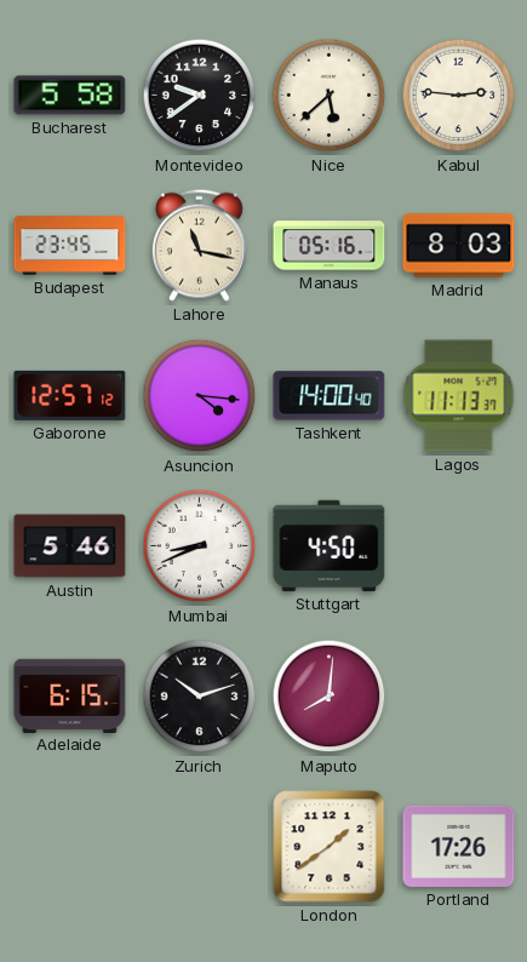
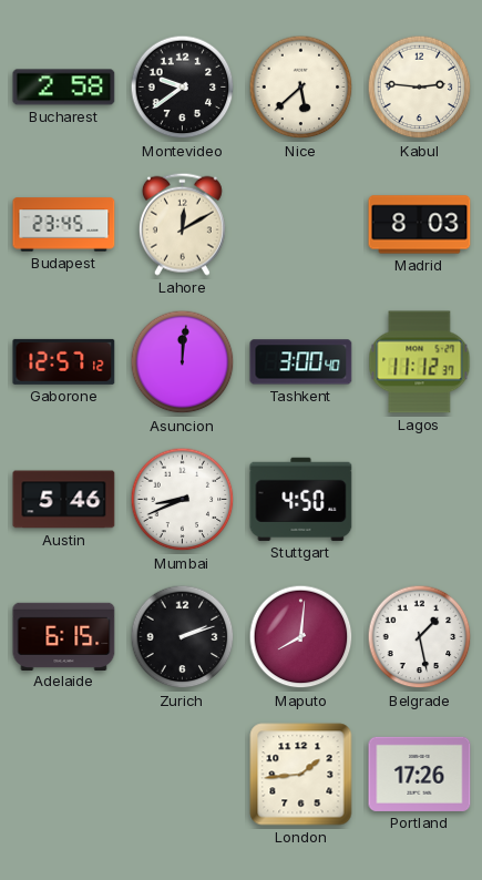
Bucharest: 5:58 -> 2:58 (64, 88)
Lahore: 11:17 -> 12:10 (182, 224)
Manaus: 05:16 -> none (330, 246)
Asuncion: 4:16 -> 12:01 (183, 362)
Tashkent: 14:00 -> 3:00 (301, 362)
Lagos: 11:13 -> 11:12 (420, 362)
Zurich: 10:12 -> 2:12 (183, 637)
Belgrade: none -> 1:28 (420, 637)
London: 1:39 -> 1:44 (301, 775)
